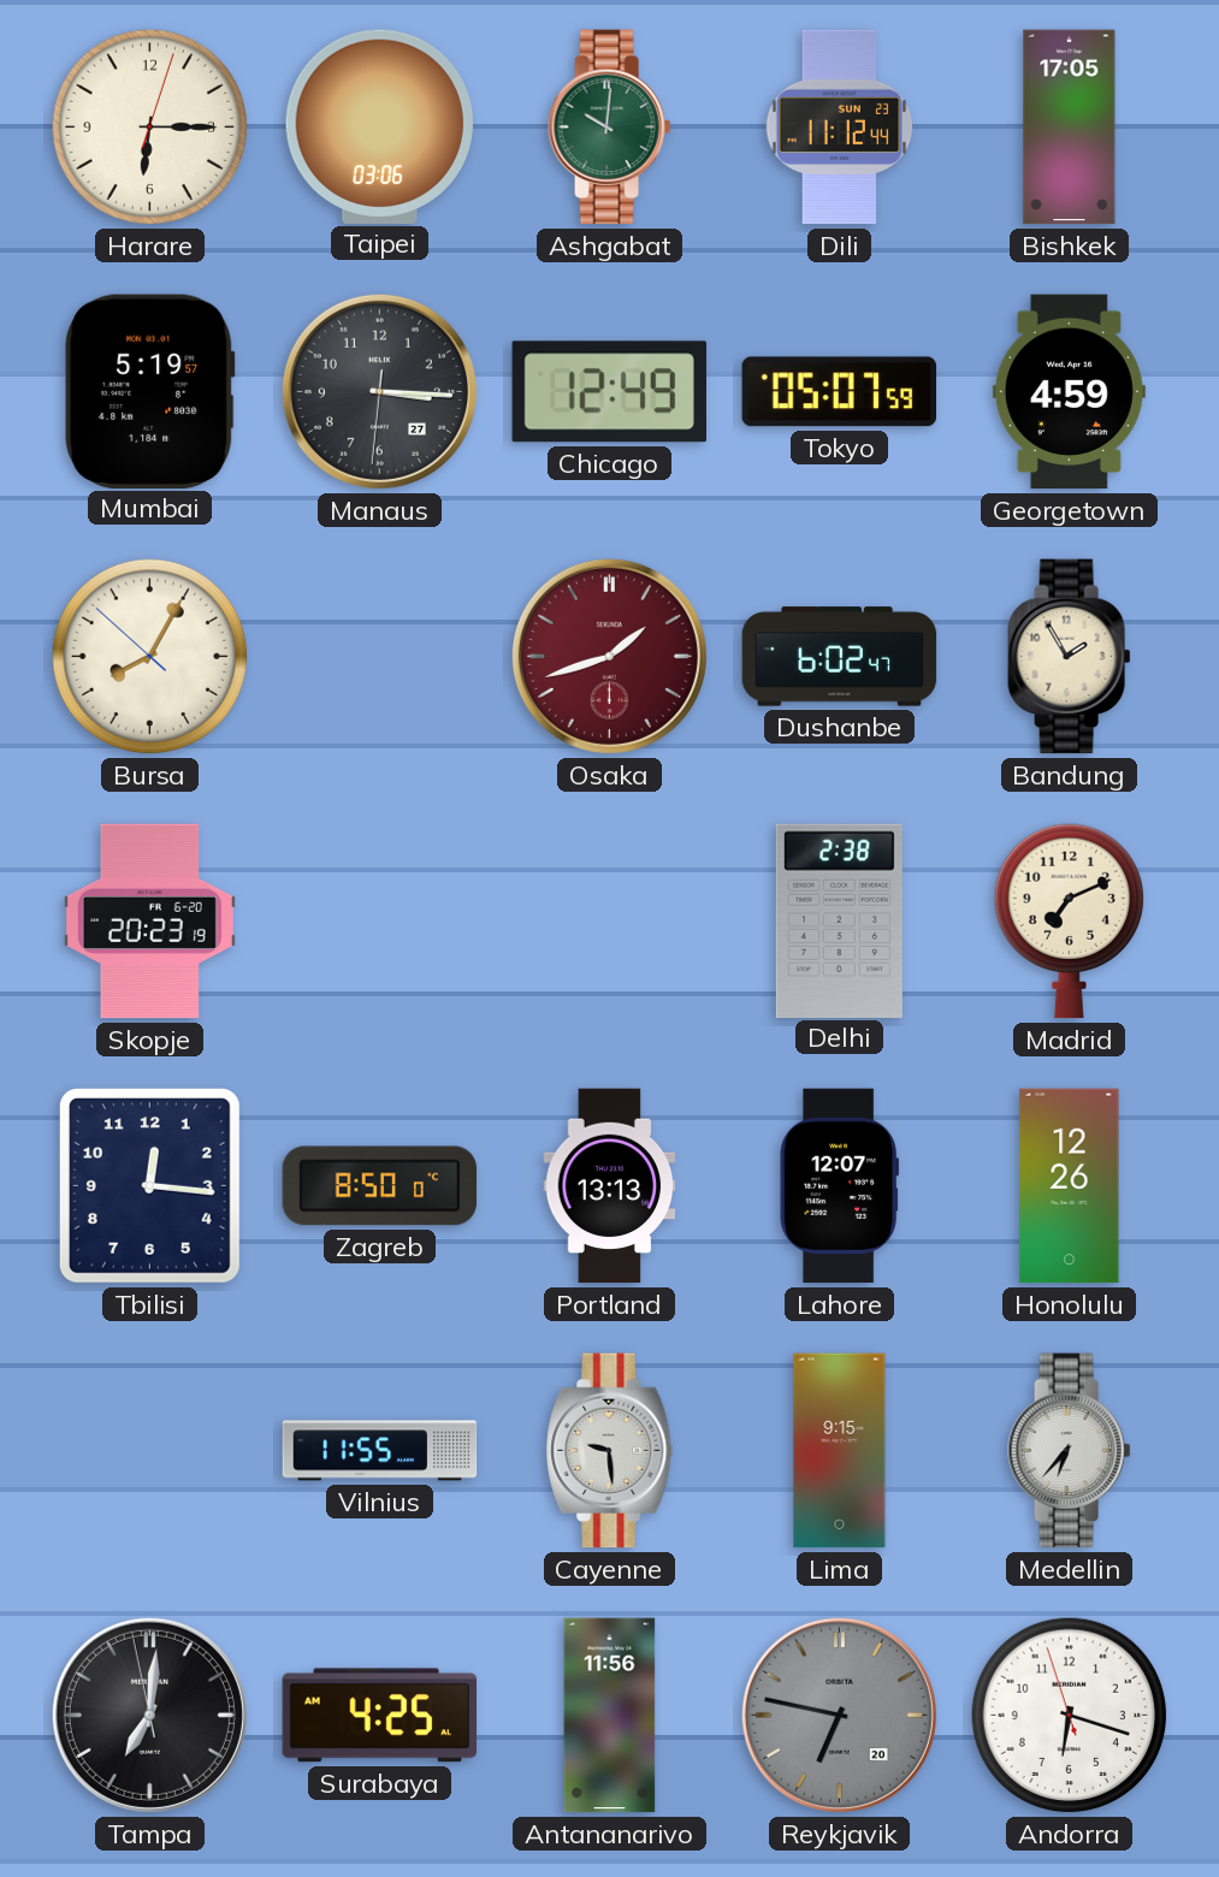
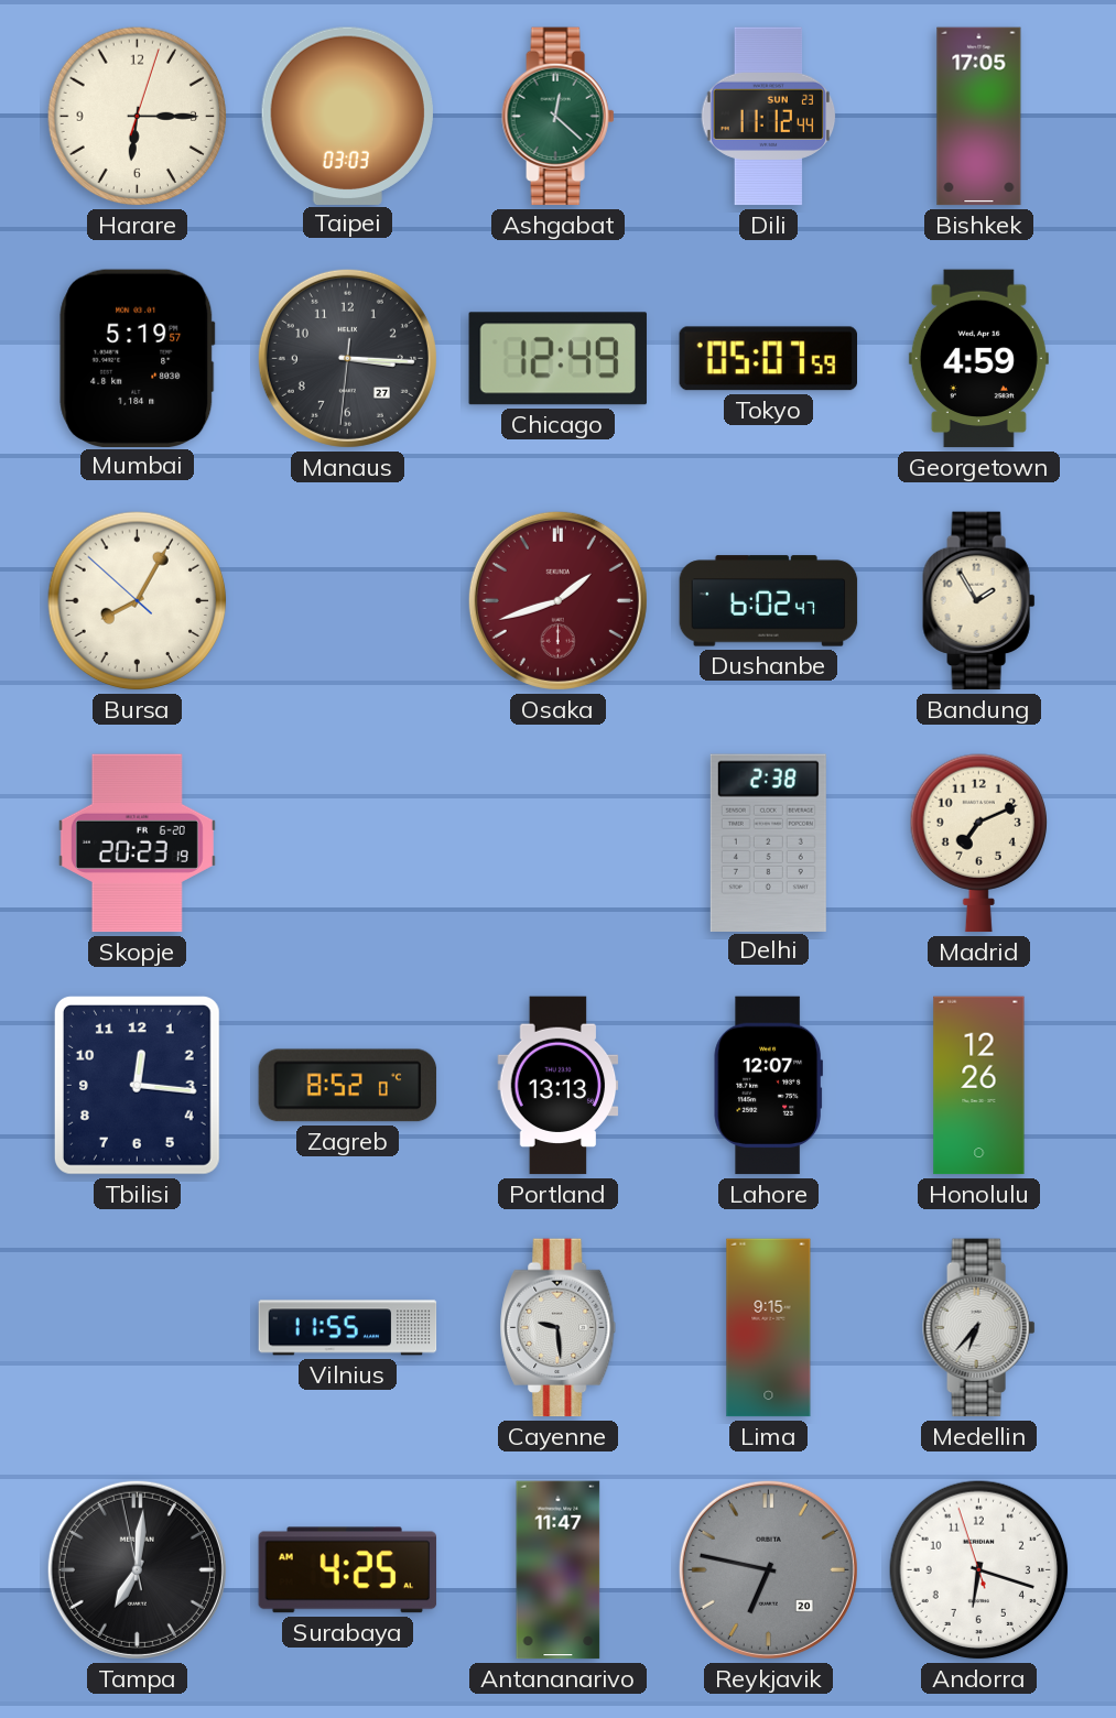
Taipei: 03:06 -> 03:03 (347, 116)
Ashgabat: 10:01 -> 12:22 (559, 117)
Zagreb: 8:50 -> 8:52 (348, 1086)
Antananarivo: 11:56 -> 11:47 (559, 1570)
